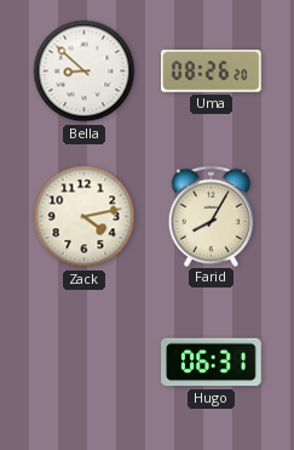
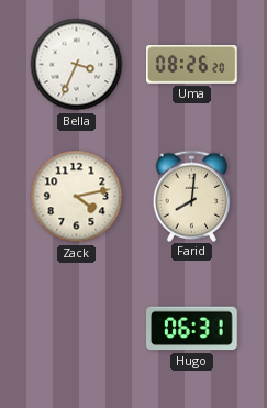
Bella: 8:52 -> 3:34 (77, 65)
Farid: 8:05 -> 8:01 (192, 196)
